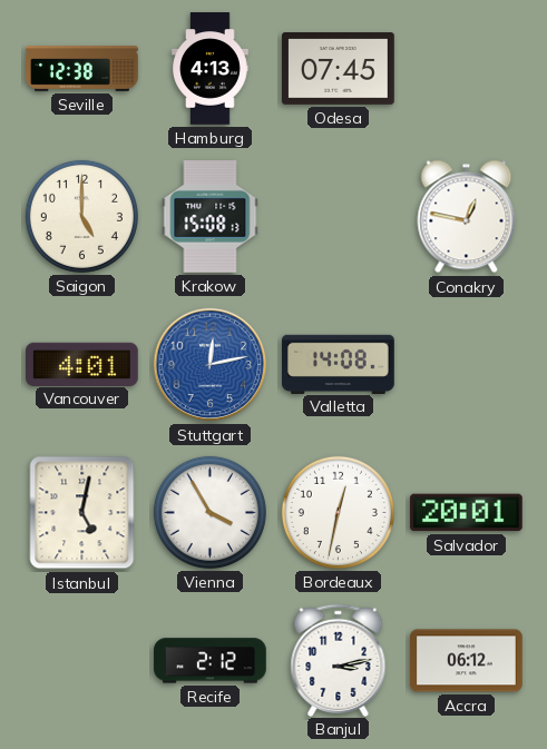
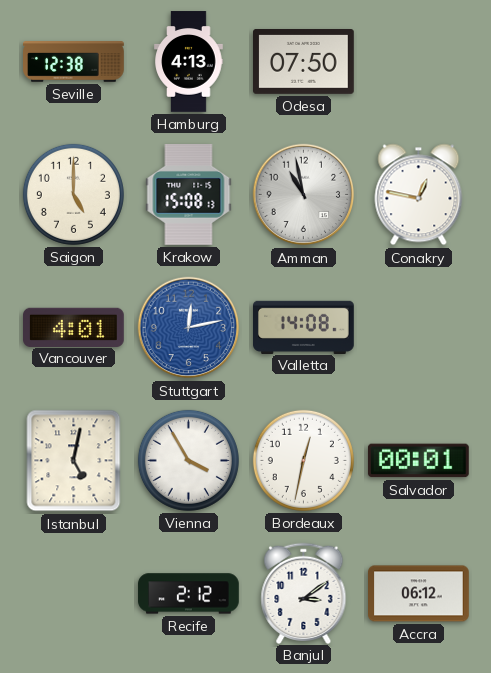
Odesa: 07:45 -> 07:50 (304, 62)
Amman: none -> 10:58 (304, 195)
Salvador: 20:01 -> 00:01 (418, 461)
Banjul: 3:13 -> 3:09 (304, 593)
